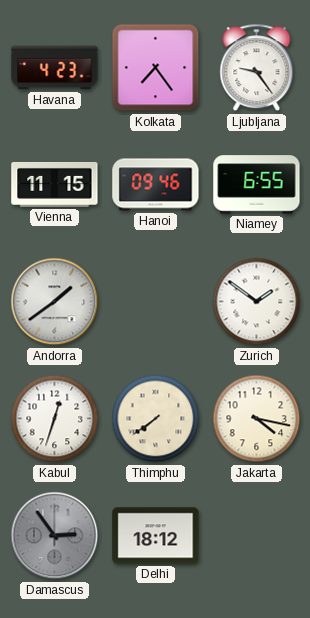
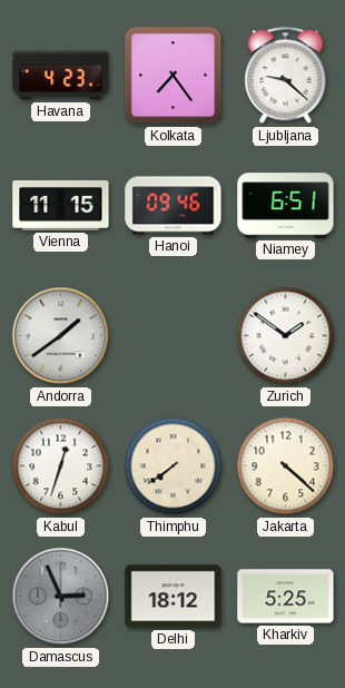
Ljubljana: 9:24 -> 9:22 (286, 76)
Niamey: 6:55 -> 6:51 (286, 206)
Jakarta: 4:17 -> 4:22 (286, 466)
Damascus: 2:54 -> 2:56 (61, 597)
Kharkiv: none -> 5:25 (286, 597)
